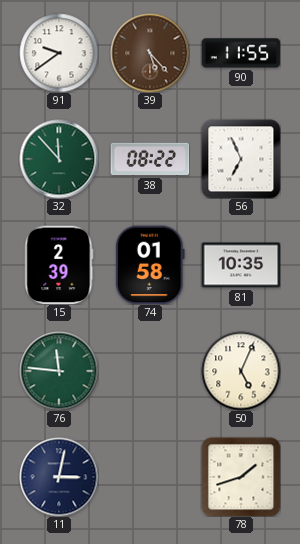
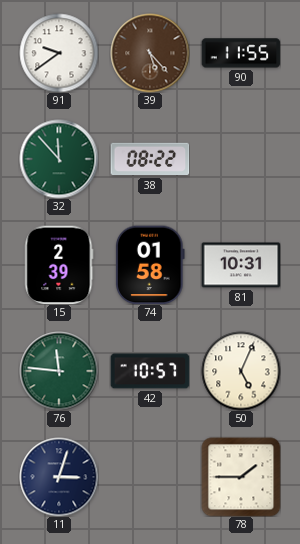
56: 6:56 -> none (241, 159)
81: 10:35 -> 10:31 (241, 265)
42: none -> 10:57 (150, 371)
11: 3:02 -> 3:03 (59, 477)
78: 1:42 -> 1:45 (241, 477)
